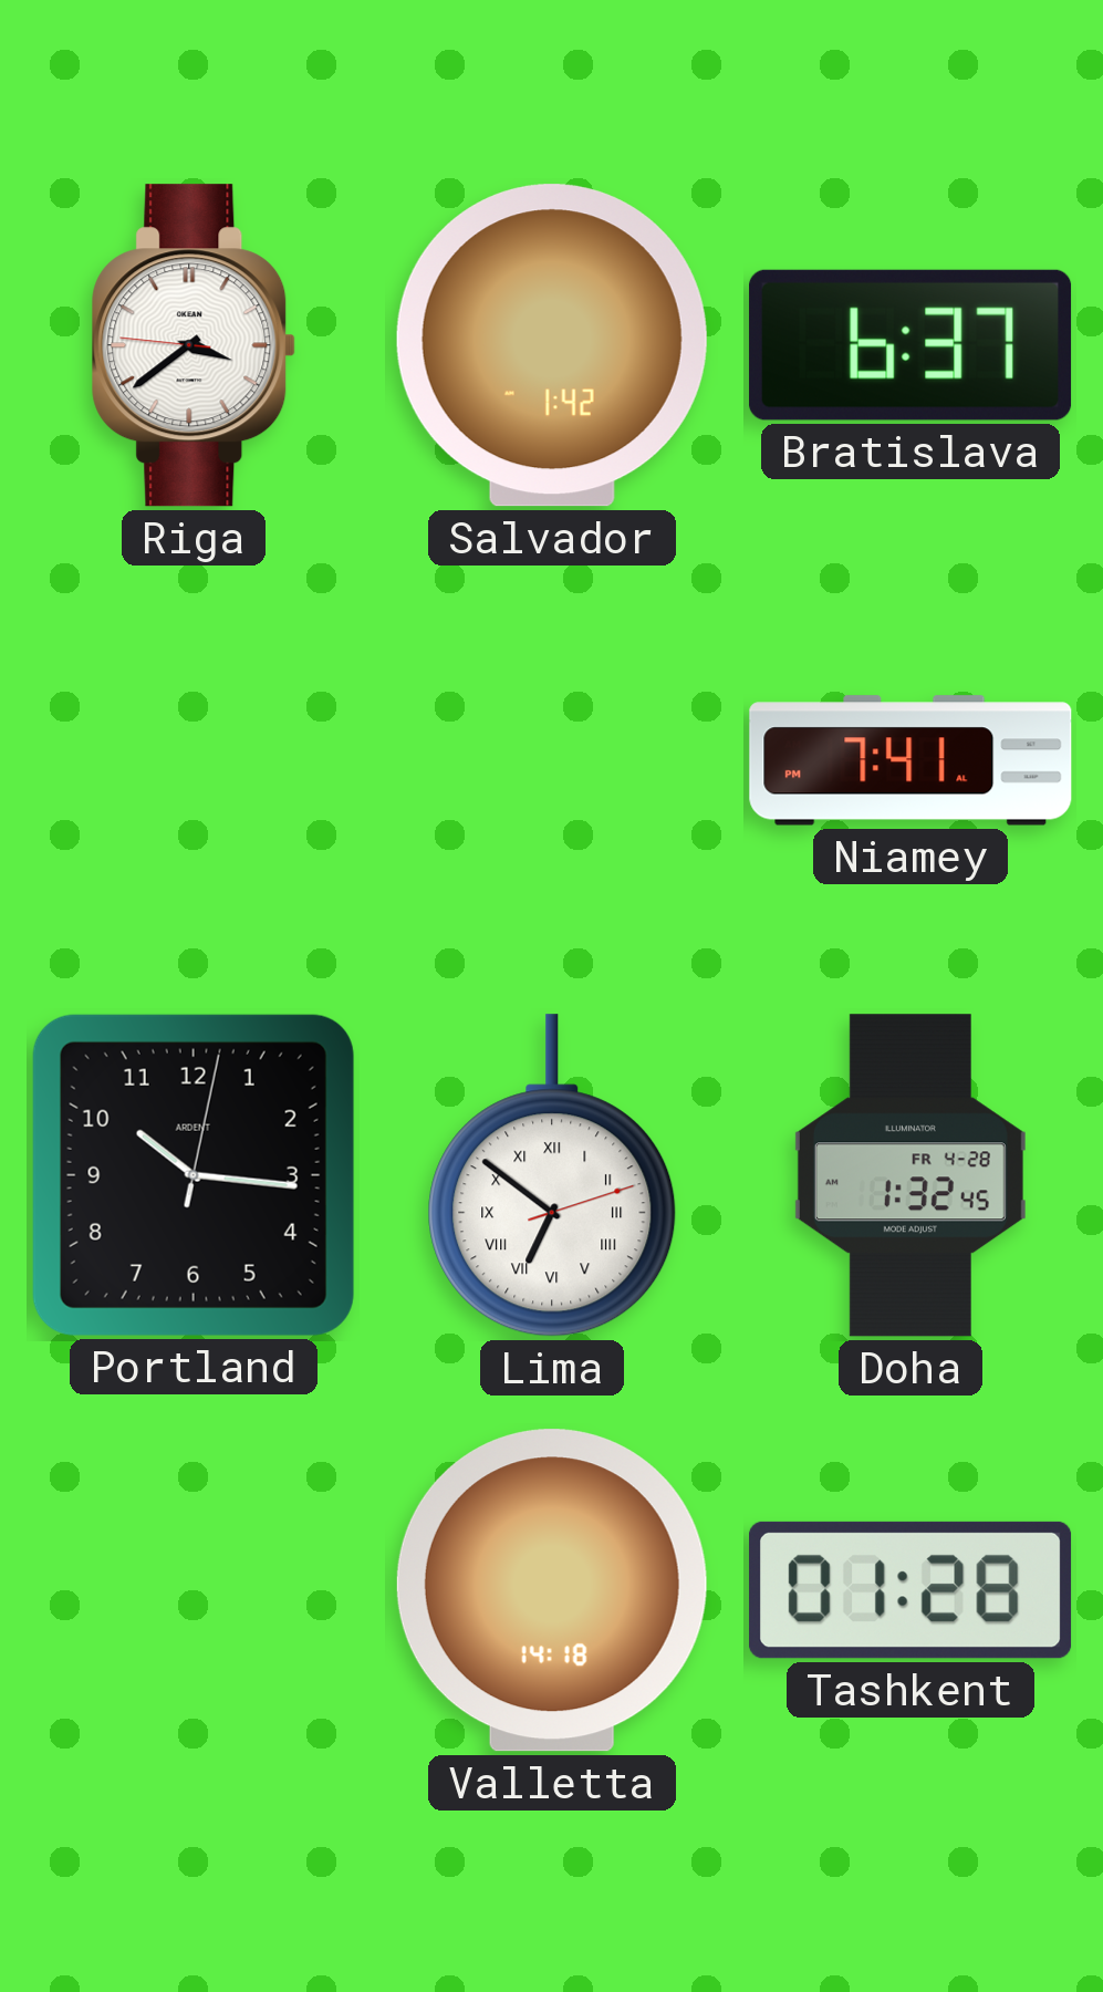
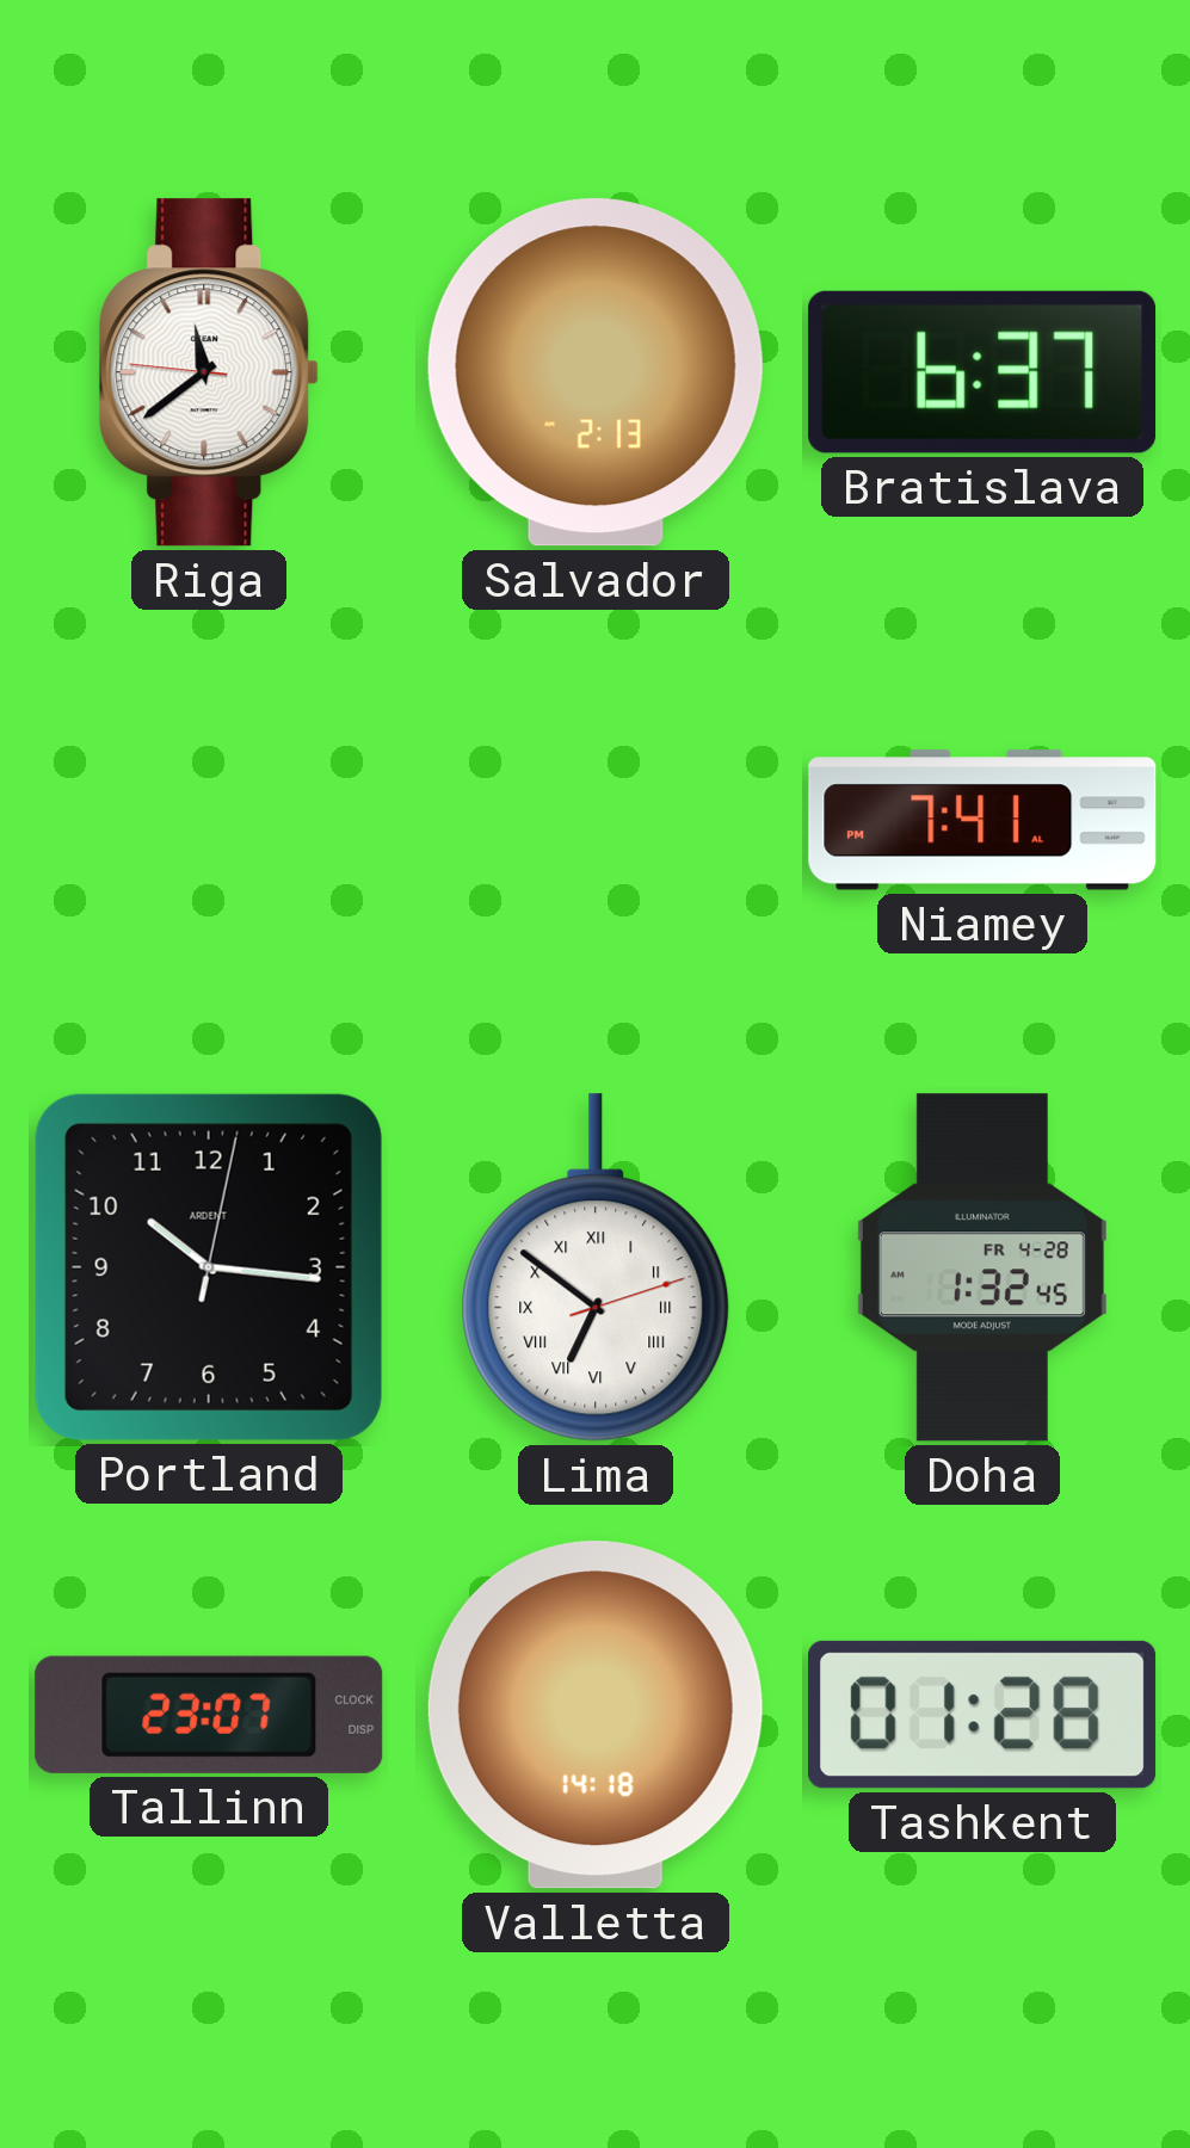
Riga: 3:38 -> 11:38 (209, 372)
Salvador: 1:42 -> 2:13 (596, 372)
Tallinn: none -> 23:07 (209, 1715)
